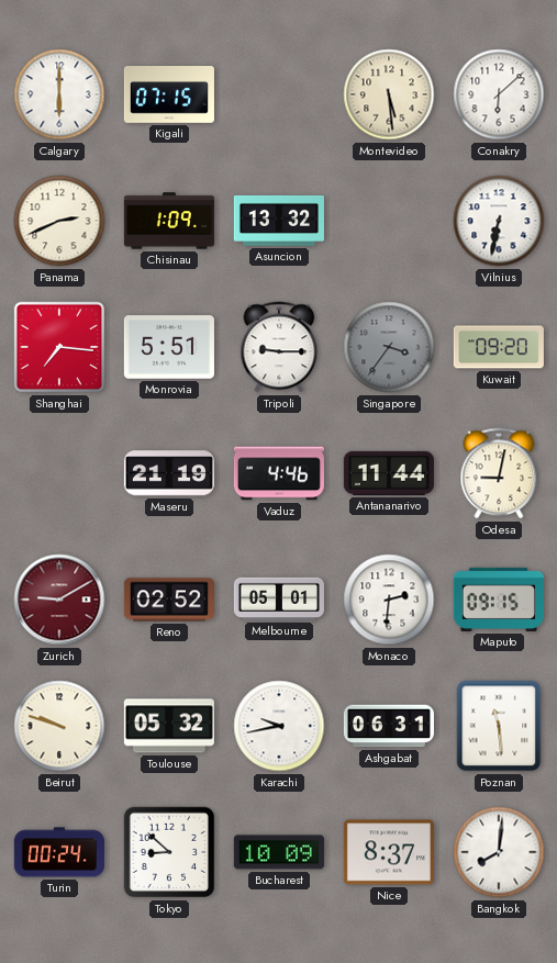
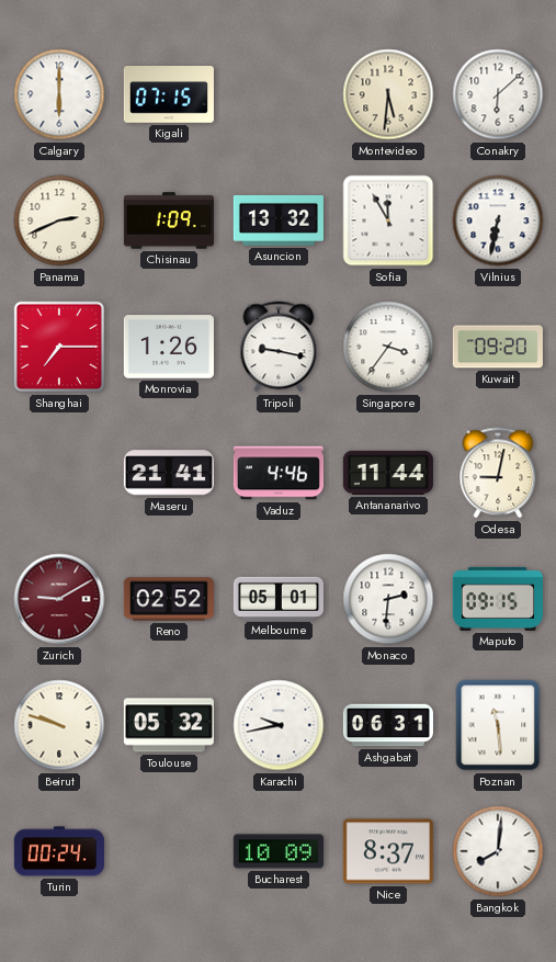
Montevideo: 5:29 -> 5:31 (388, 94)
Sofia: none -> 11:55 (388, 220)
Shanghai: 7:16 -> 7:15 (59, 347)
Monrovia: 5:51 -> 1:26 (169, 347)
Tripoli: 9:15 -> 9:17 (279, 347)
Singapore dial: grey -> white (388, 347)
Maseru: 21:19 -> 21:41 (169, 473)
Tokyo: 8:52 -> none (169, 852)
